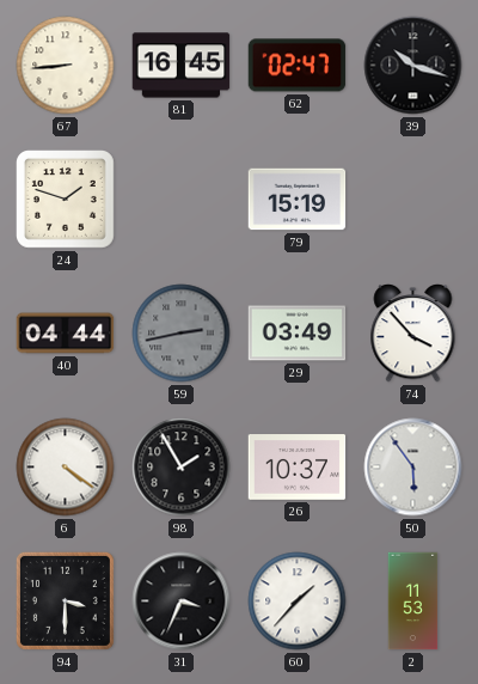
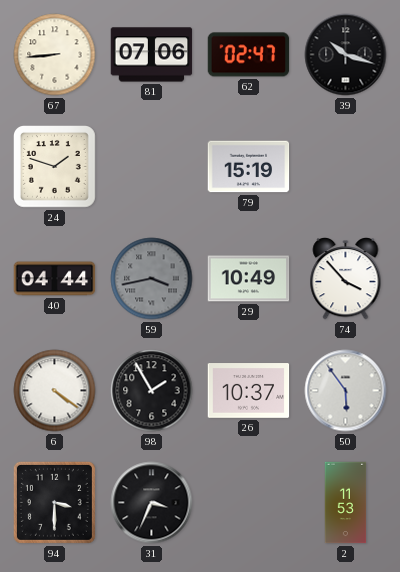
81: 16:45 -> 07:06 (152, 55)
59: 2:43 -> 3:43 (152, 279)
29: 03:49 -> 10:49 (249, 279)
60: 1:37 -> none (298, 601)
